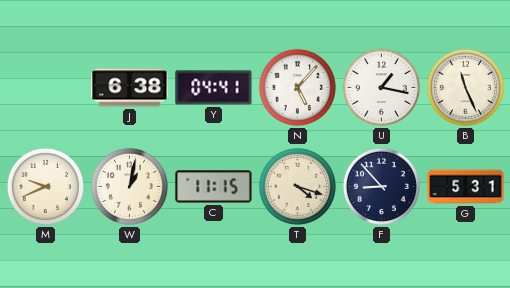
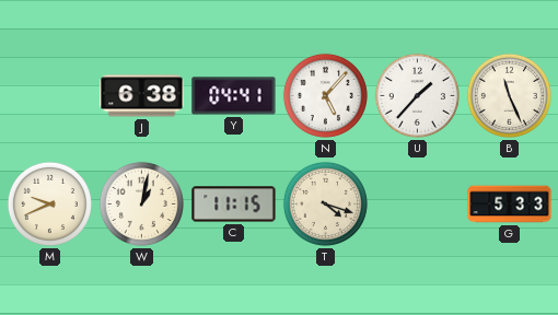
U: 1:17 -> 1:37 (417, 95)
F: 8:53 -> none (381, 186)
G: 5:31 -> 5:33 (510, 205)
